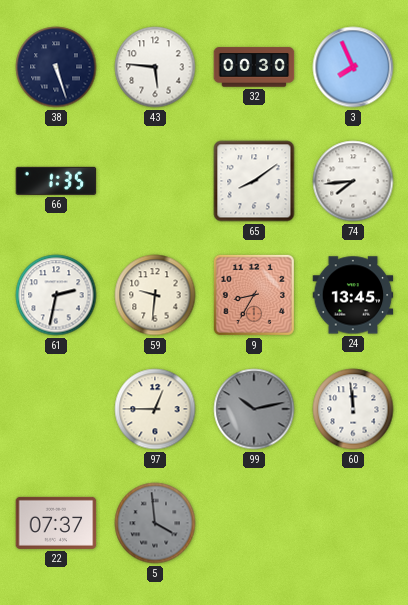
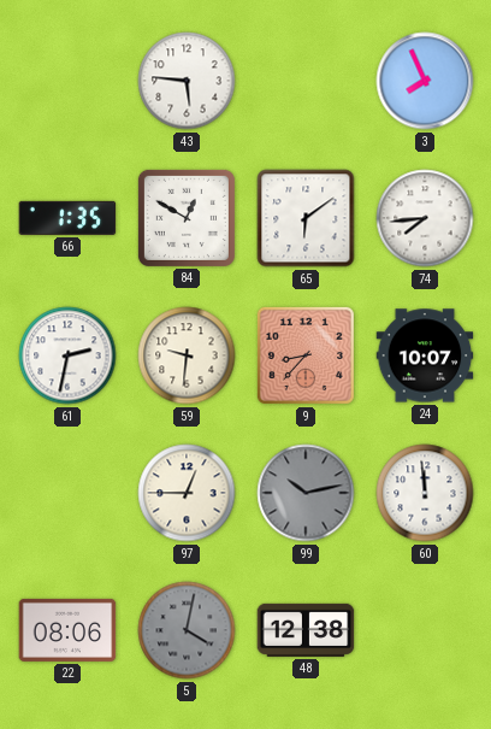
38: 5:27 -> none (56, 67)
32: 00:30 -> none (254, 67)
84: none -> 12:50 (187, 218)
65: 8:09 -> 6:09 (306, 218)
9: 8:35 -> 8:37 (306, 355)
24: 13:45 -> 10:07 (425, 355)
22: 07:37 -> 08:06 (67, 630)
5: 3:59 -> 4:02 (187, 630)
48: none -> 12:38 (306, 630)
